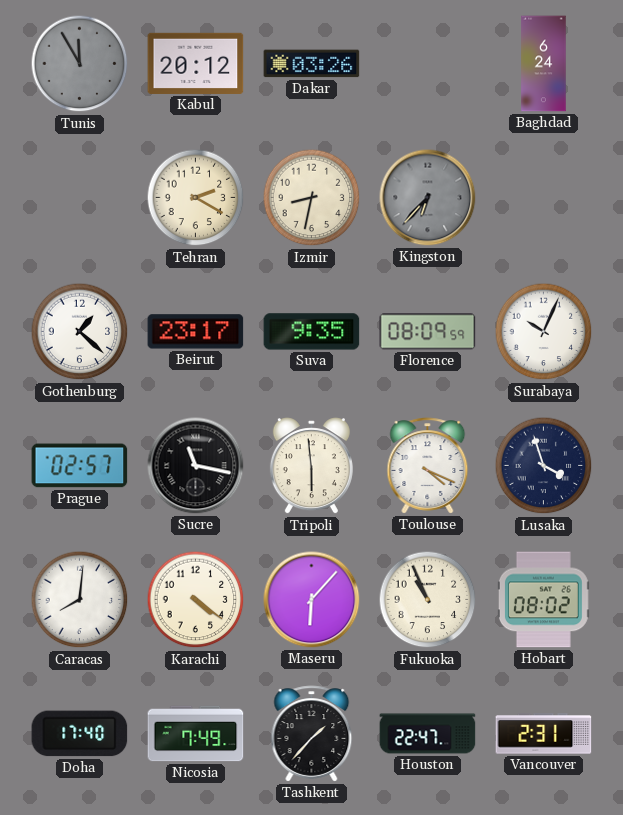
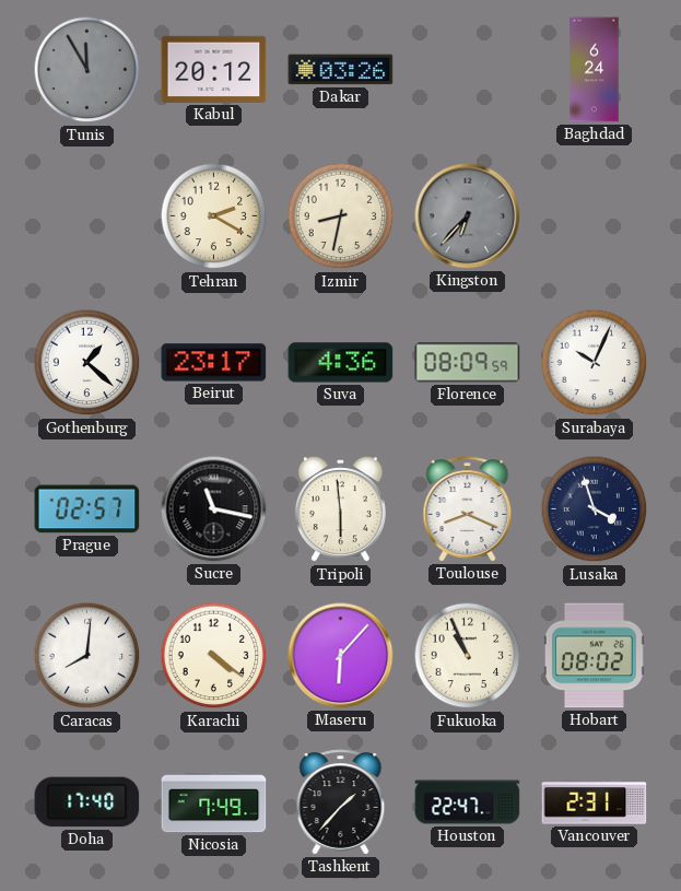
Suva: 9:35 -> 4:36 (341, 363)
Toulouse: 4:19 -> 8:19 (468, 509)
